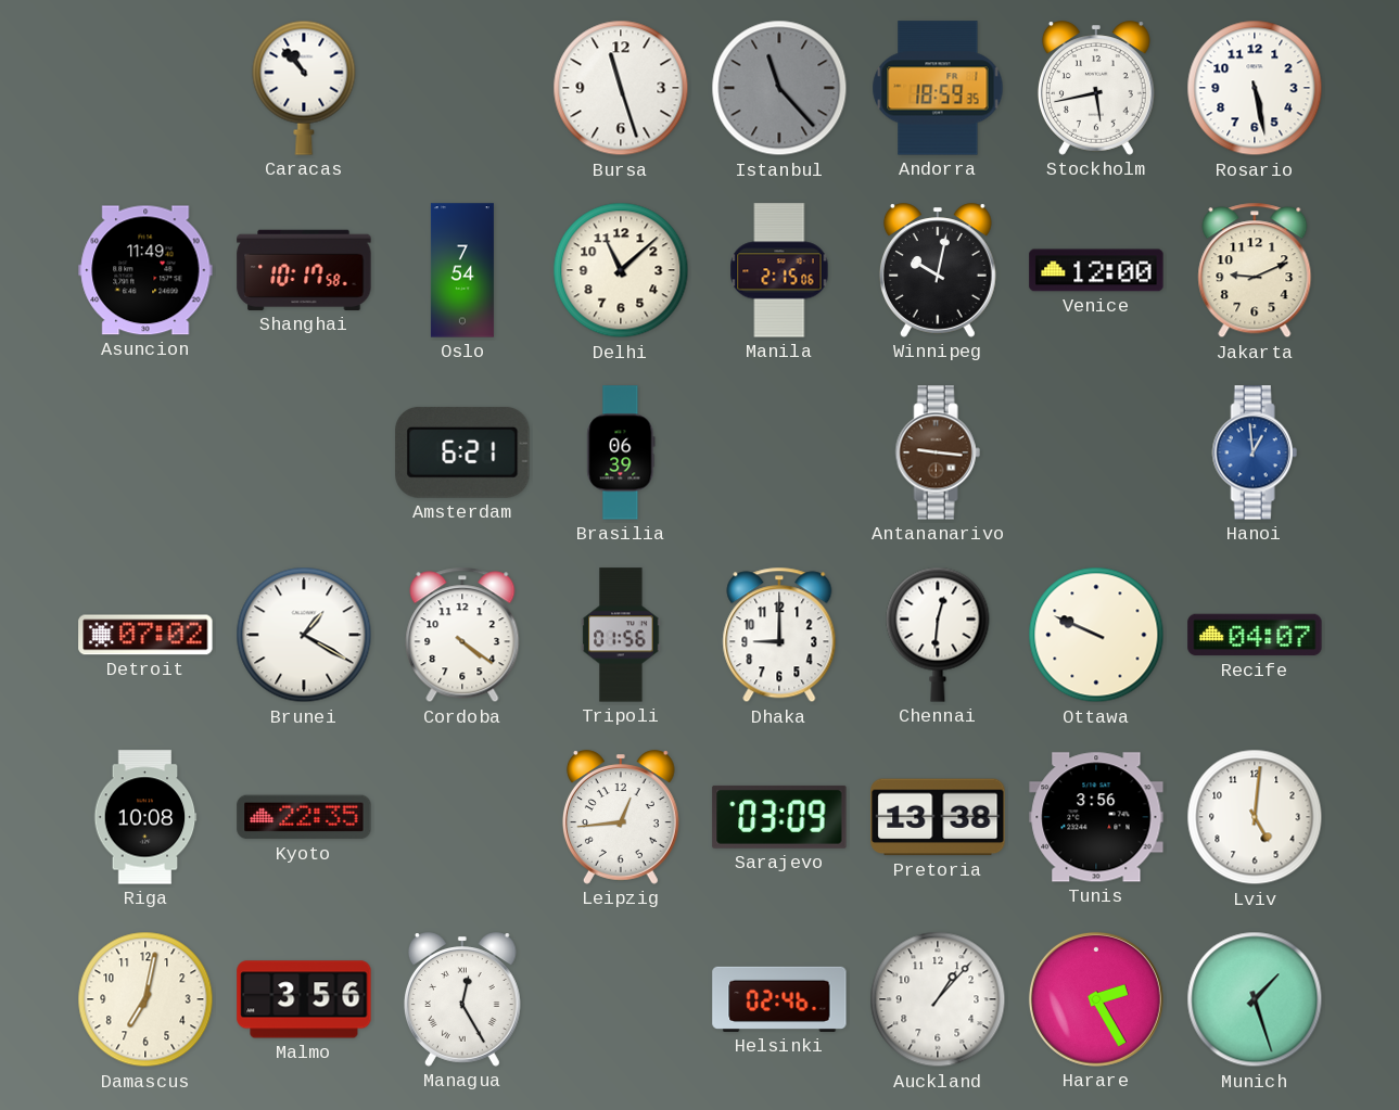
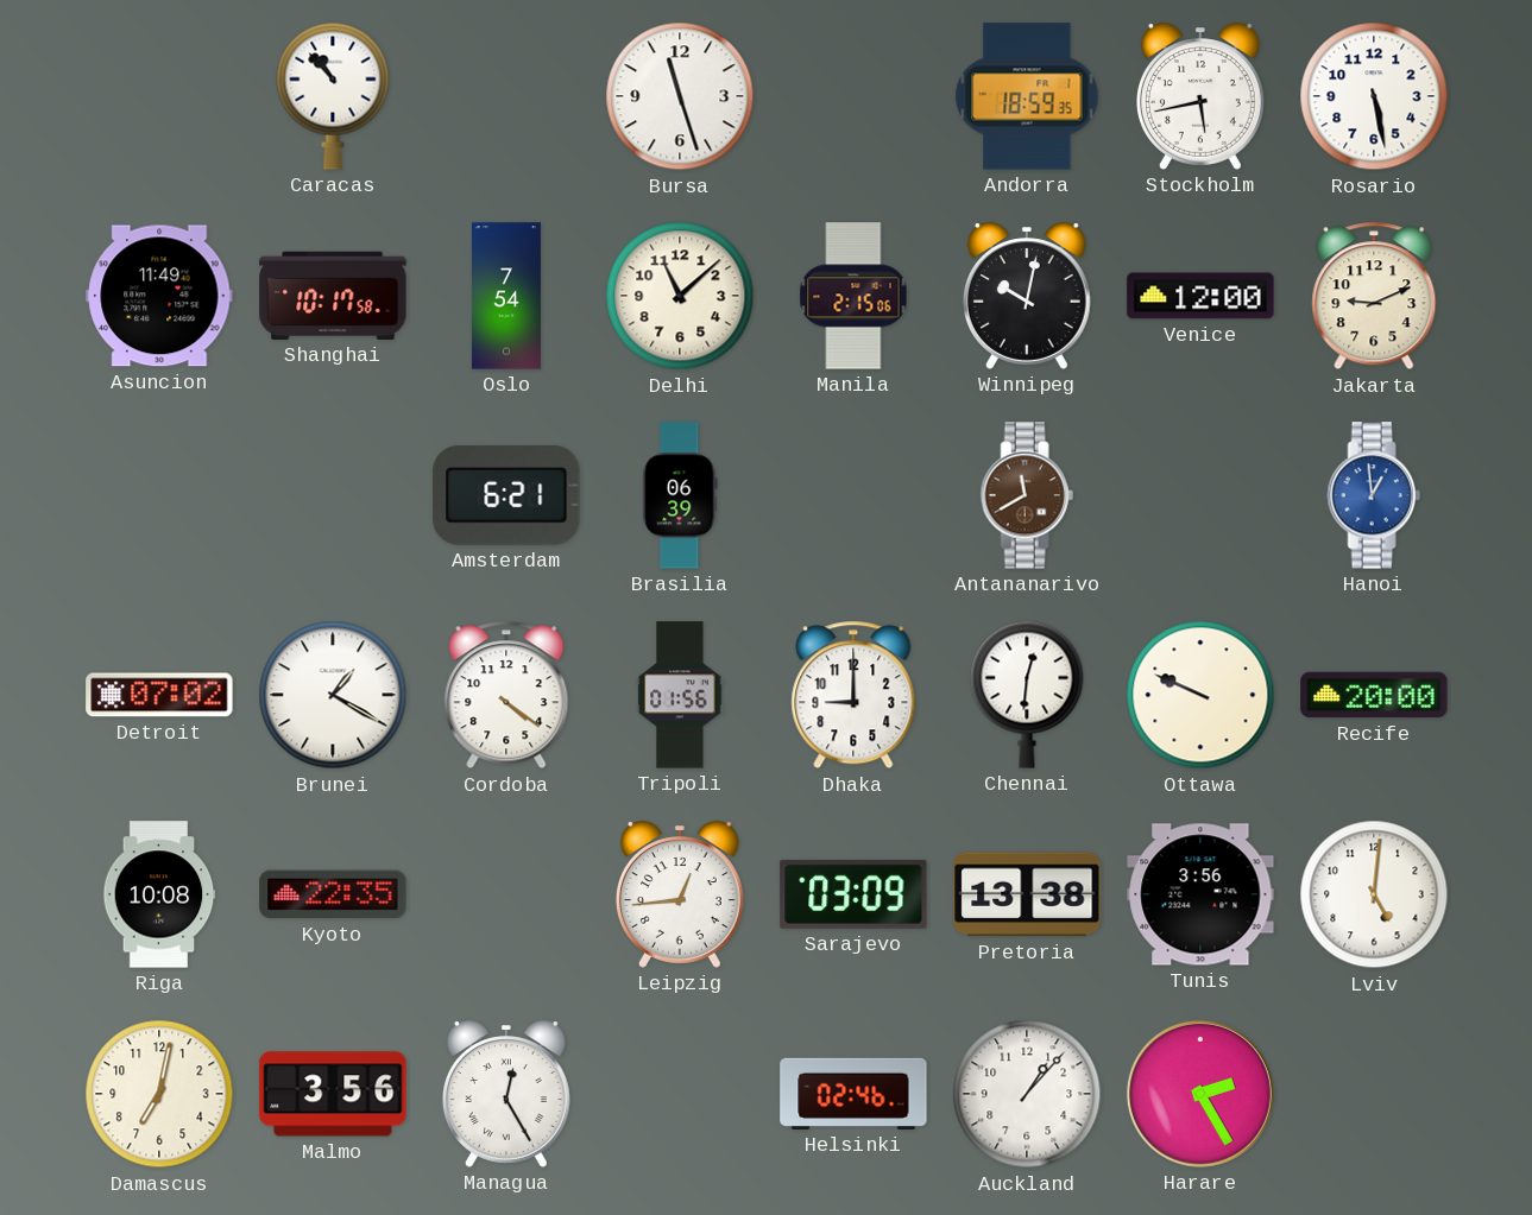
Istanbul: 11:23 -> none (779, 88)
Antananarivo: 9:16 -> 11:40 (1027, 495)
Recife: 04:07 -> 20:00 (1374, 695)
Munich: 1:27 -> none (1255, 999)
